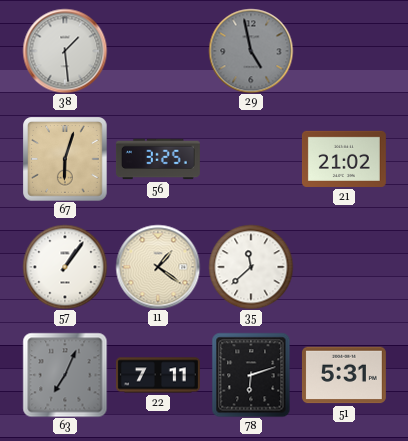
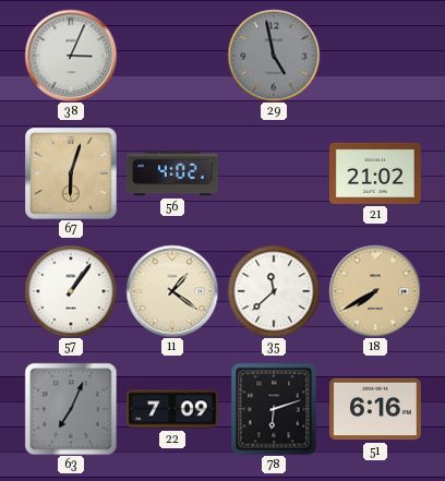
38: 1:29 -> 3:04 (71, 56)
56: 3:25 -> 4:02 (172, 173)
18: none -> 7:40 (375, 291)
22: 7:11 -> 7:09 (172, 409)
51: 5:31 -> 6:16 (375, 409)
